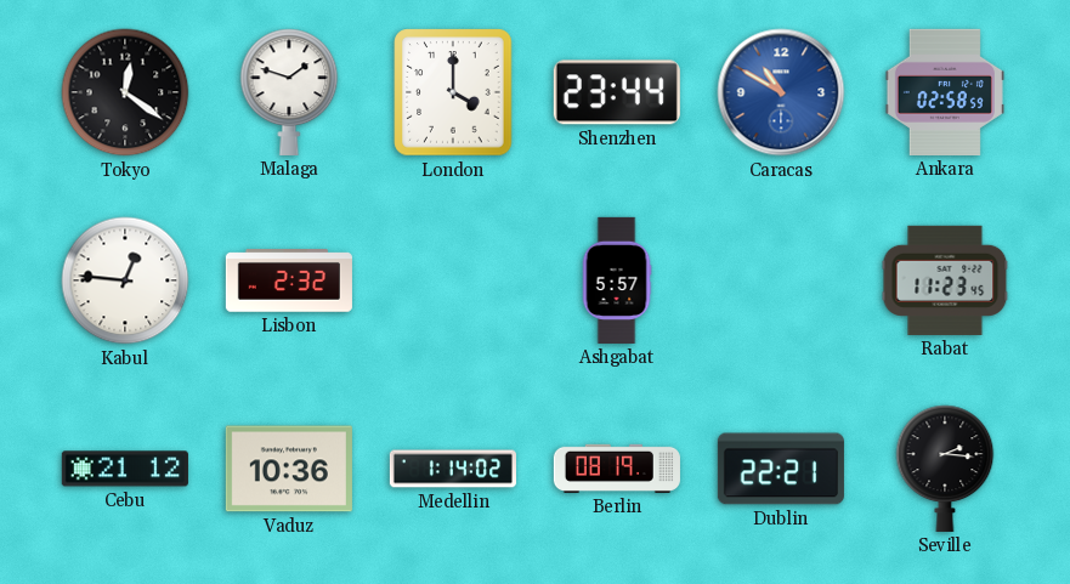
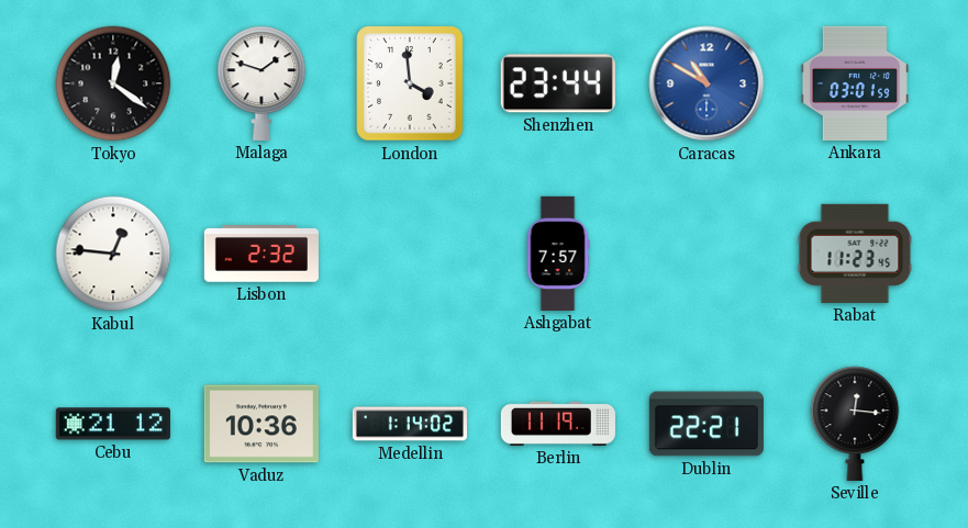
London: 4:00 -> 3:59 (410, 83)
Ankara: 02:58 -> 03:01 (855, 83)
Ashgabat: 5:57 -> 7:57 (558, 254)
Berlin: 08:19 -> 11:19 (558, 424)
Seville: 2:16 -> 12:16 (855, 424)
